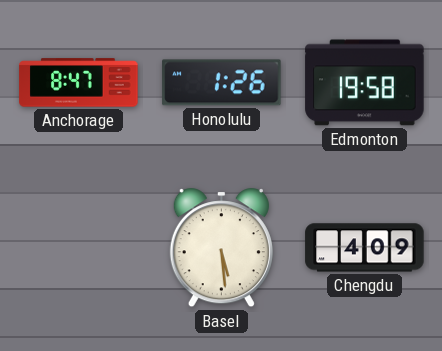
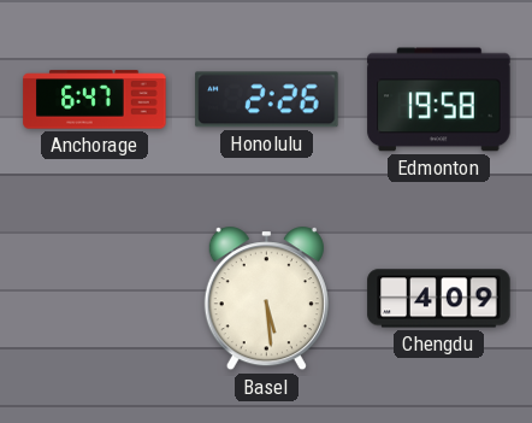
Anchorage: 8:47 -> 6:47 (95, 100)
Honolulu: 1:26 -> 2:26 (267, 100)
